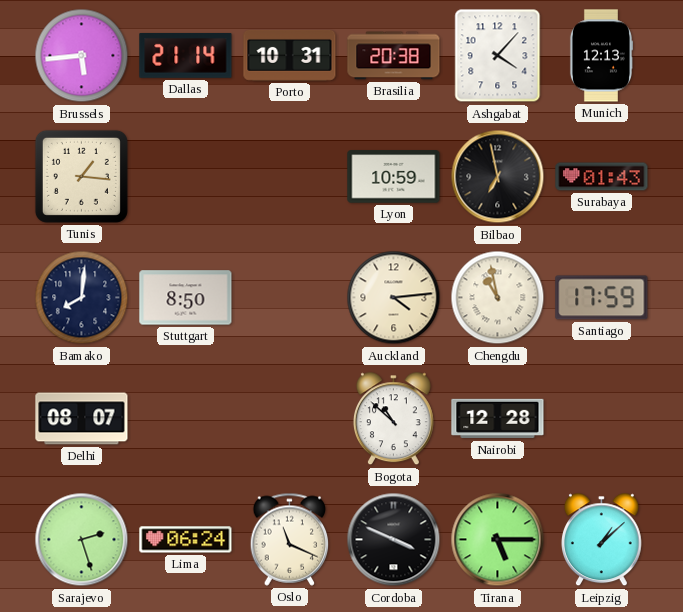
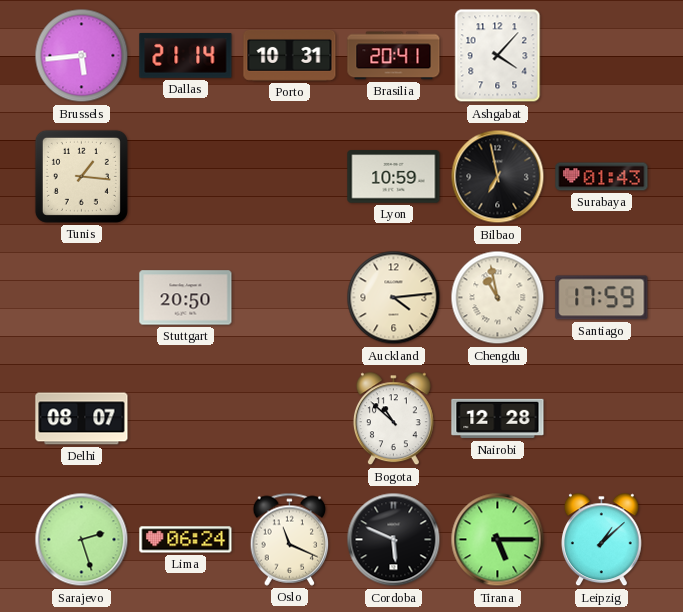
Brasilia: 20:38 -> 20:41 (394, 56)
Munich: 12:13 -> none (600, 56)
Bamako: 8:01 -> none (82, 298)
Stuttgart: 8:50 -> 20:50 (186, 298)
Cordoba: 3:49 -> 5:49 (394, 540)
